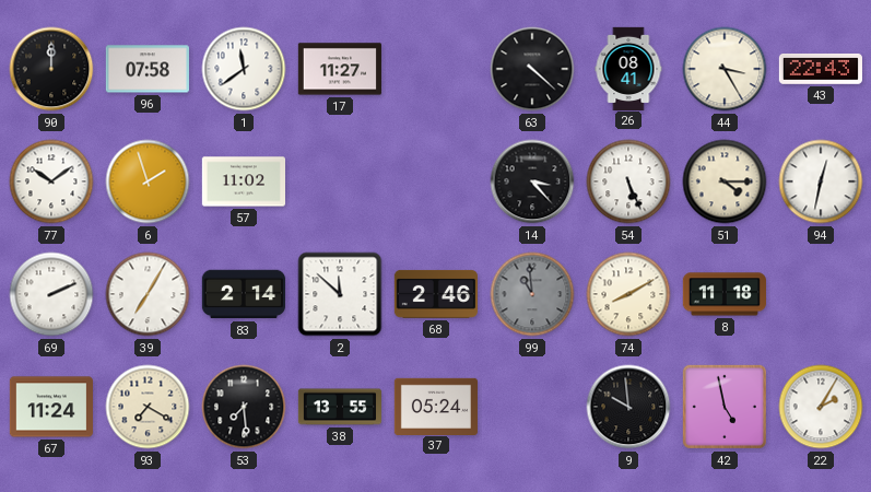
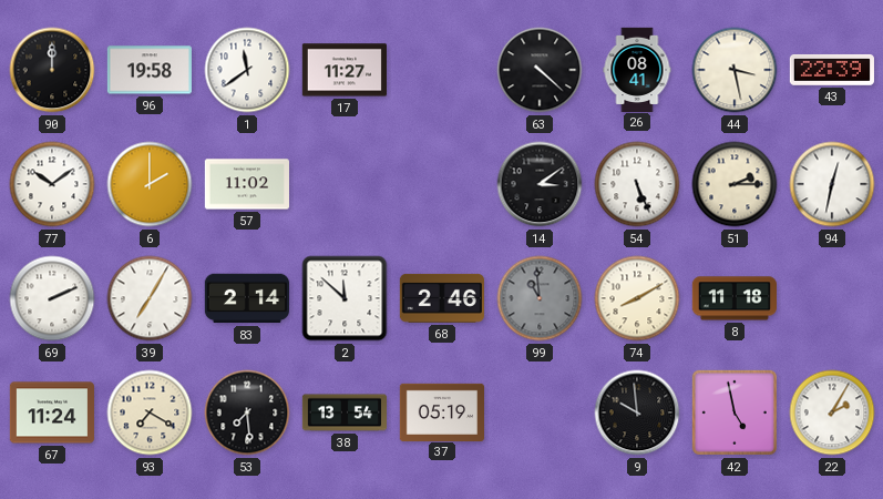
96: 07:58 -> 19:58 (150, 70)
44: 3:25 -> 3:28 (735, 70)
43: 22:43 -> 22:39 (832, 70)
6: 1:57 -> 2:00 (150, 184)
14: 3:23 -> 3:09 (540, 184)
51: 4:15 -> 2:15 (735, 184)
38: 13:55 -> 13:54 (343, 413)
37: 05:24 -> 05:19 (441, 411)
